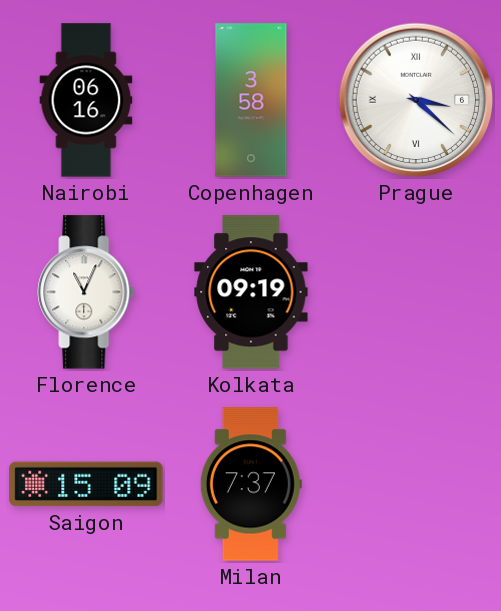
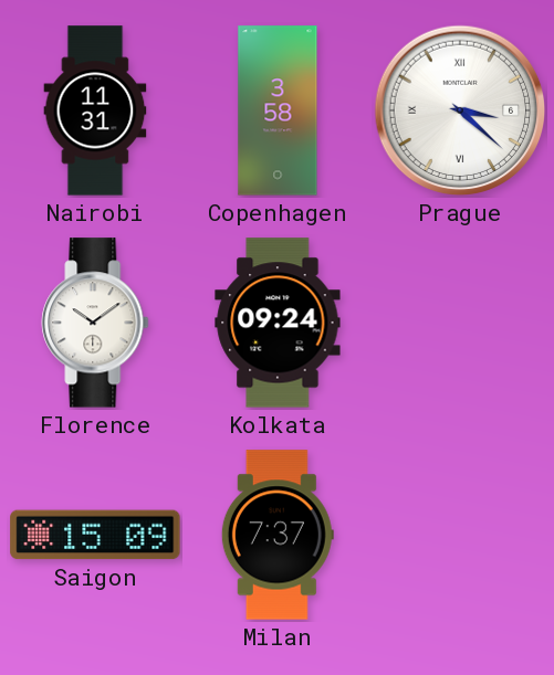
Nairobi: 06:16 -> 11:31 (95, 110)
Florence: 11:04 -> 10:09 (95, 323)
Kolkata: 09:19 -> 09:24 (278, 323)
